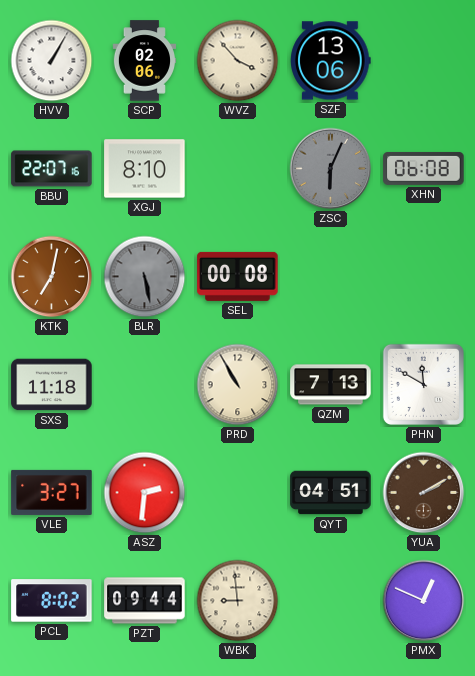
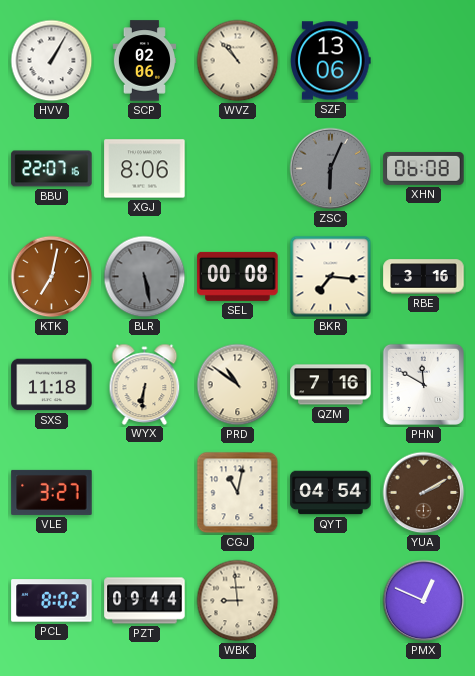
WVZ: 3:53 -> 10:53 (238, 61)
XGJ: 8:10 -> 8:06 (145, 169)
BKR: none -> 7:16 (331, 277)
RBE: none -> 3:16 (424, 277)
WYX: none -> 6:31 (145, 384)
PRD: 10:55 -> 10:51 (238, 385)
QZM: 7:13 -> 7:16 (331, 385)
ASZ: 2:31 -> none (145, 493)
CGJ: none -> 11:02 (238, 493)
QYT: 04:51 -> 04:54 (331, 493)
